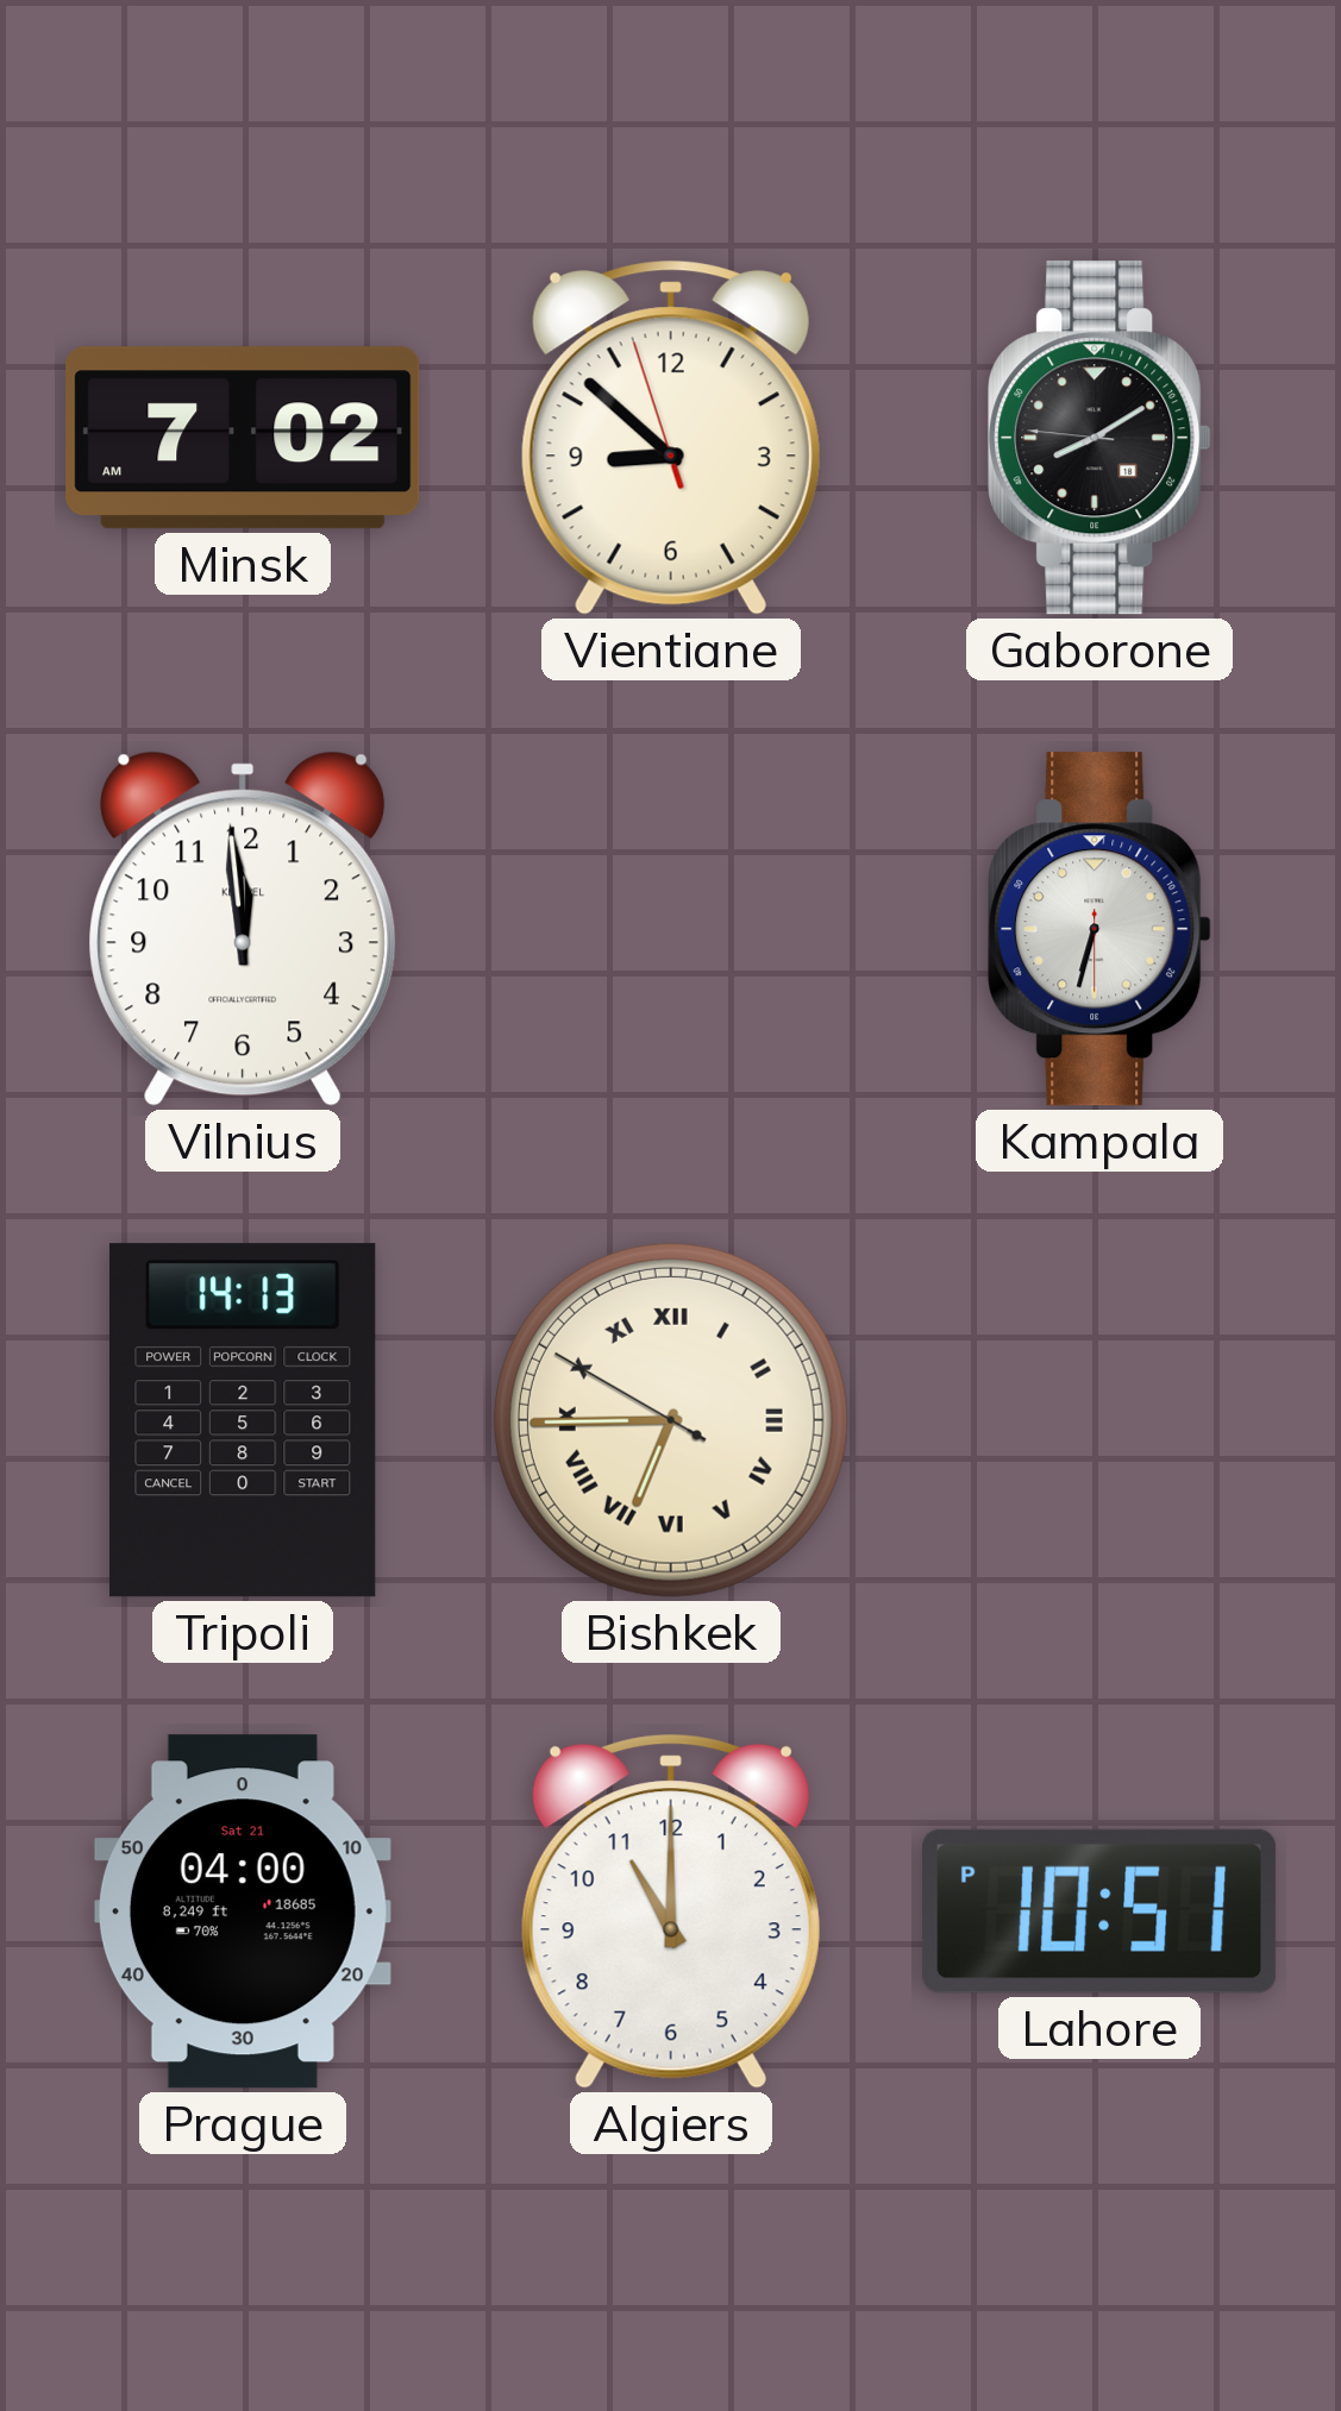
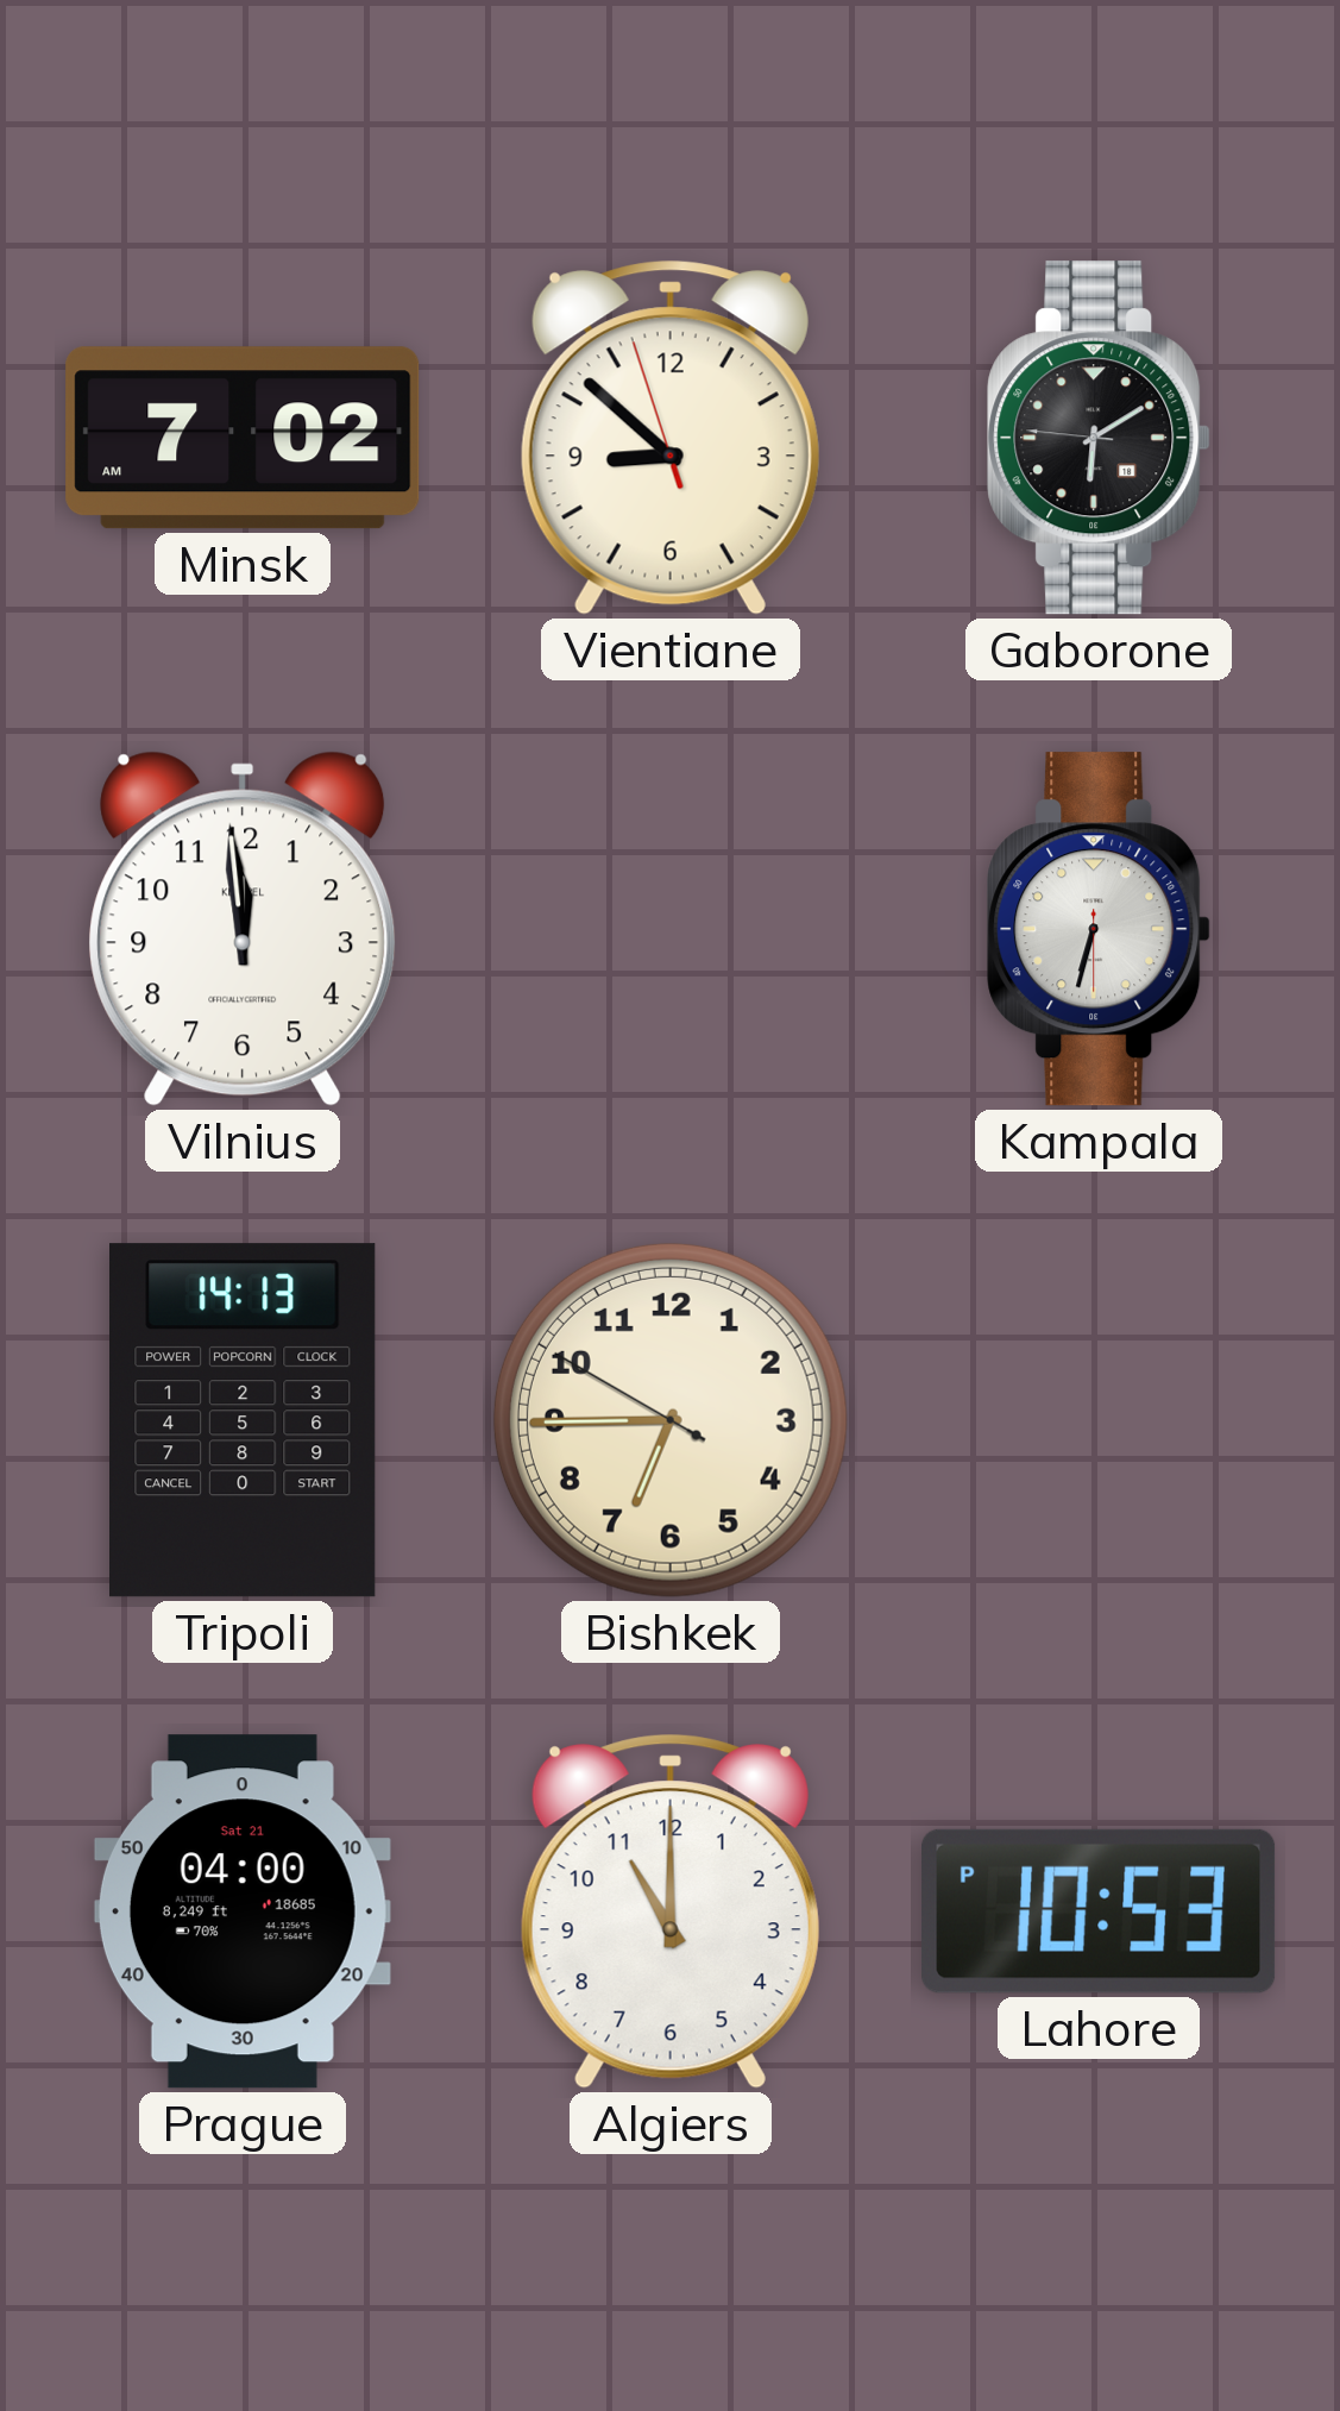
Gaborone: 8:09 -> 6:09 (1099, 438)
Bishkek numerals: Roman -> Arabic (671, 1420)
Lahore: 10:51 -> 10:53 (1099, 1911)
